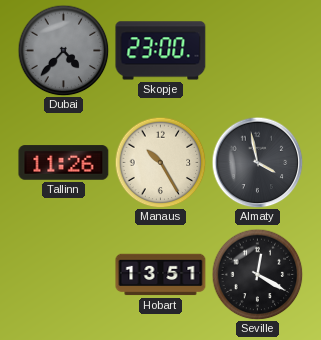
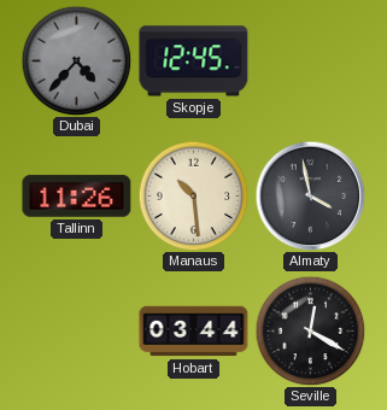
Skopje: 23:00 -> 12:45 (194, 61)
Manaus: 10:25 -> 10:29 (193, 195)
Hobart: 13:51 -> 03:44 (194, 332)
